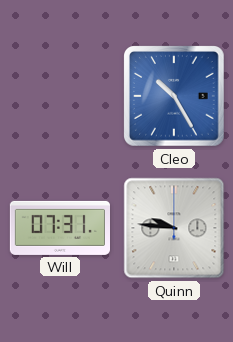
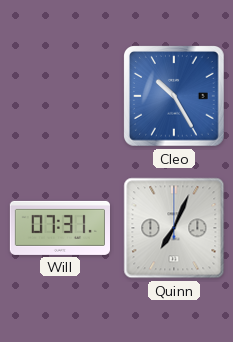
Quinn: 9:46 -> 7:04 (174, 228)
